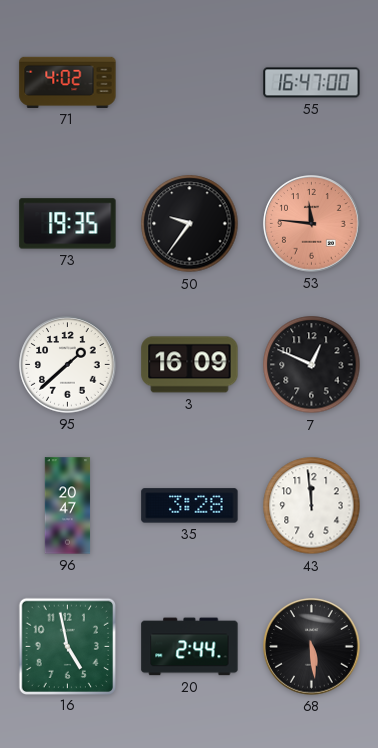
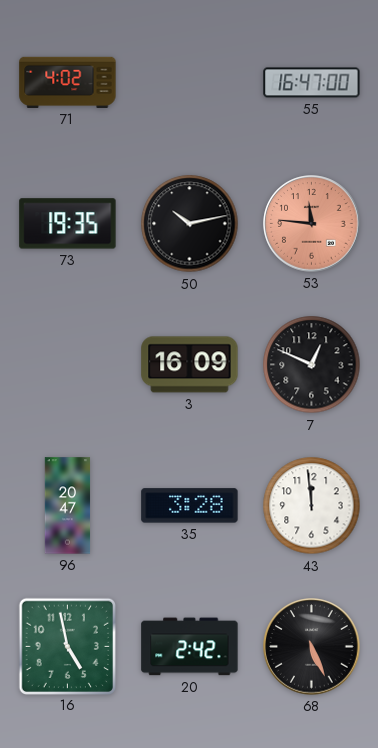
50: 9:36 -> 10:13 (190, 224)
95: 1:38 -> none (68, 365)
20: 2:44 -> 2:42 (190, 647)
68: 5:29 -> 5:26 (312, 647)
